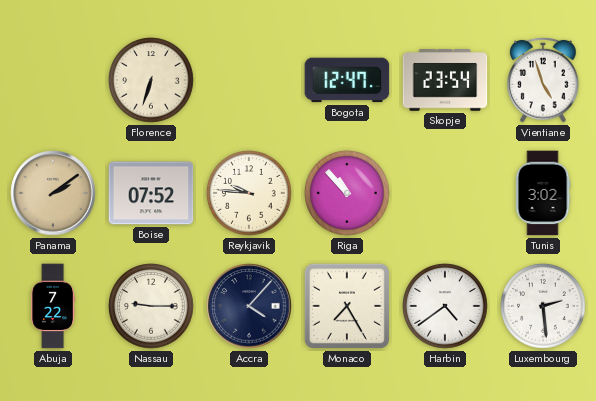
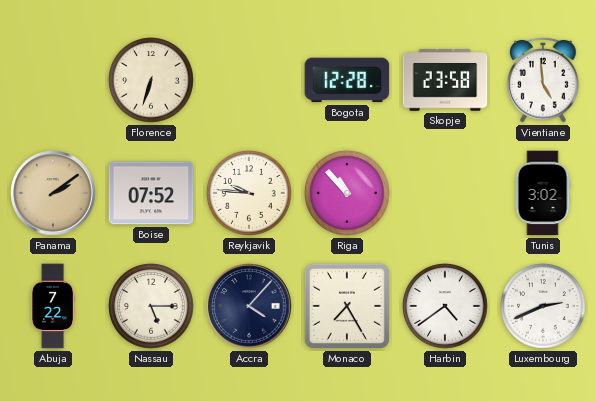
Bogota: 12:47 -> 12:28 (347, 80)
Skopje: 23:54 -> 23:58 (445, 80)
Vientiane: 4:57 -> 4:59 (543, 80)
Nassau: 9:15 -> 5:15 (151, 306)
Luxembourg: 2:29 -> 2:41 (543, 306)
